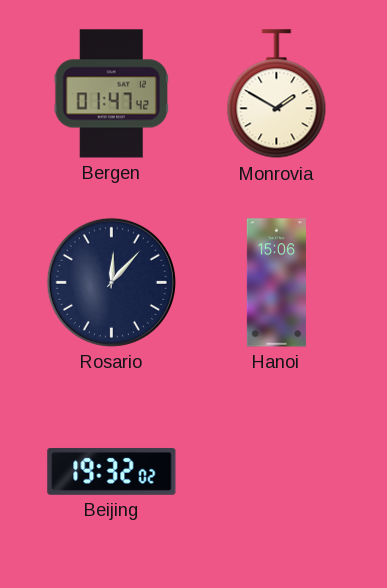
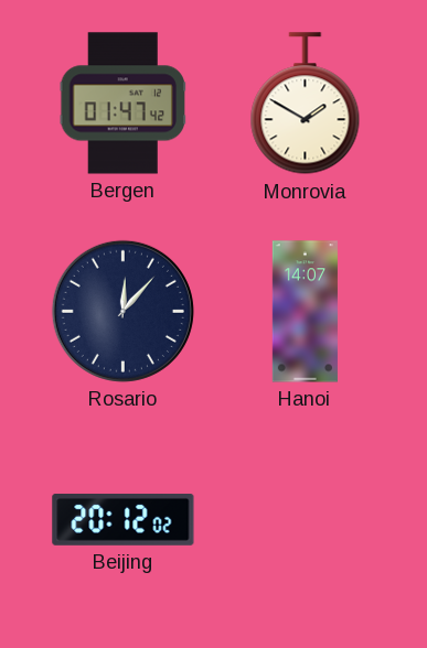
Hanoi: 15:06 -> 14:07 (305, 312)
Beijing: 19:32 -> 20:12 (124, 519)
